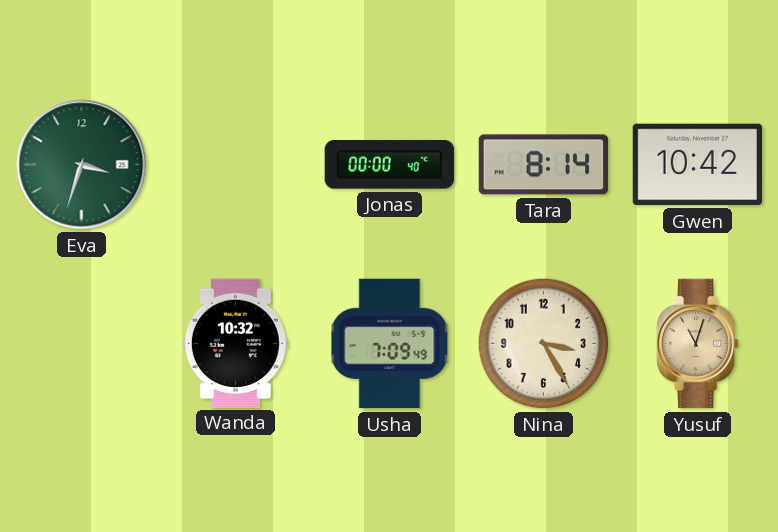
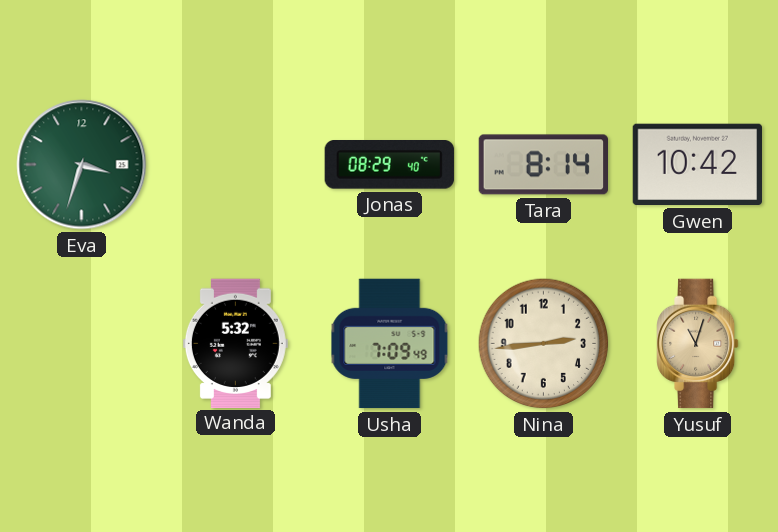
Jonas: 00:00 -> 08:29 (389, 165)
Wanda: 10:32 -> 5:32 (235, 343)
Nina: 3:25 -> 2:44 (544, 344)
